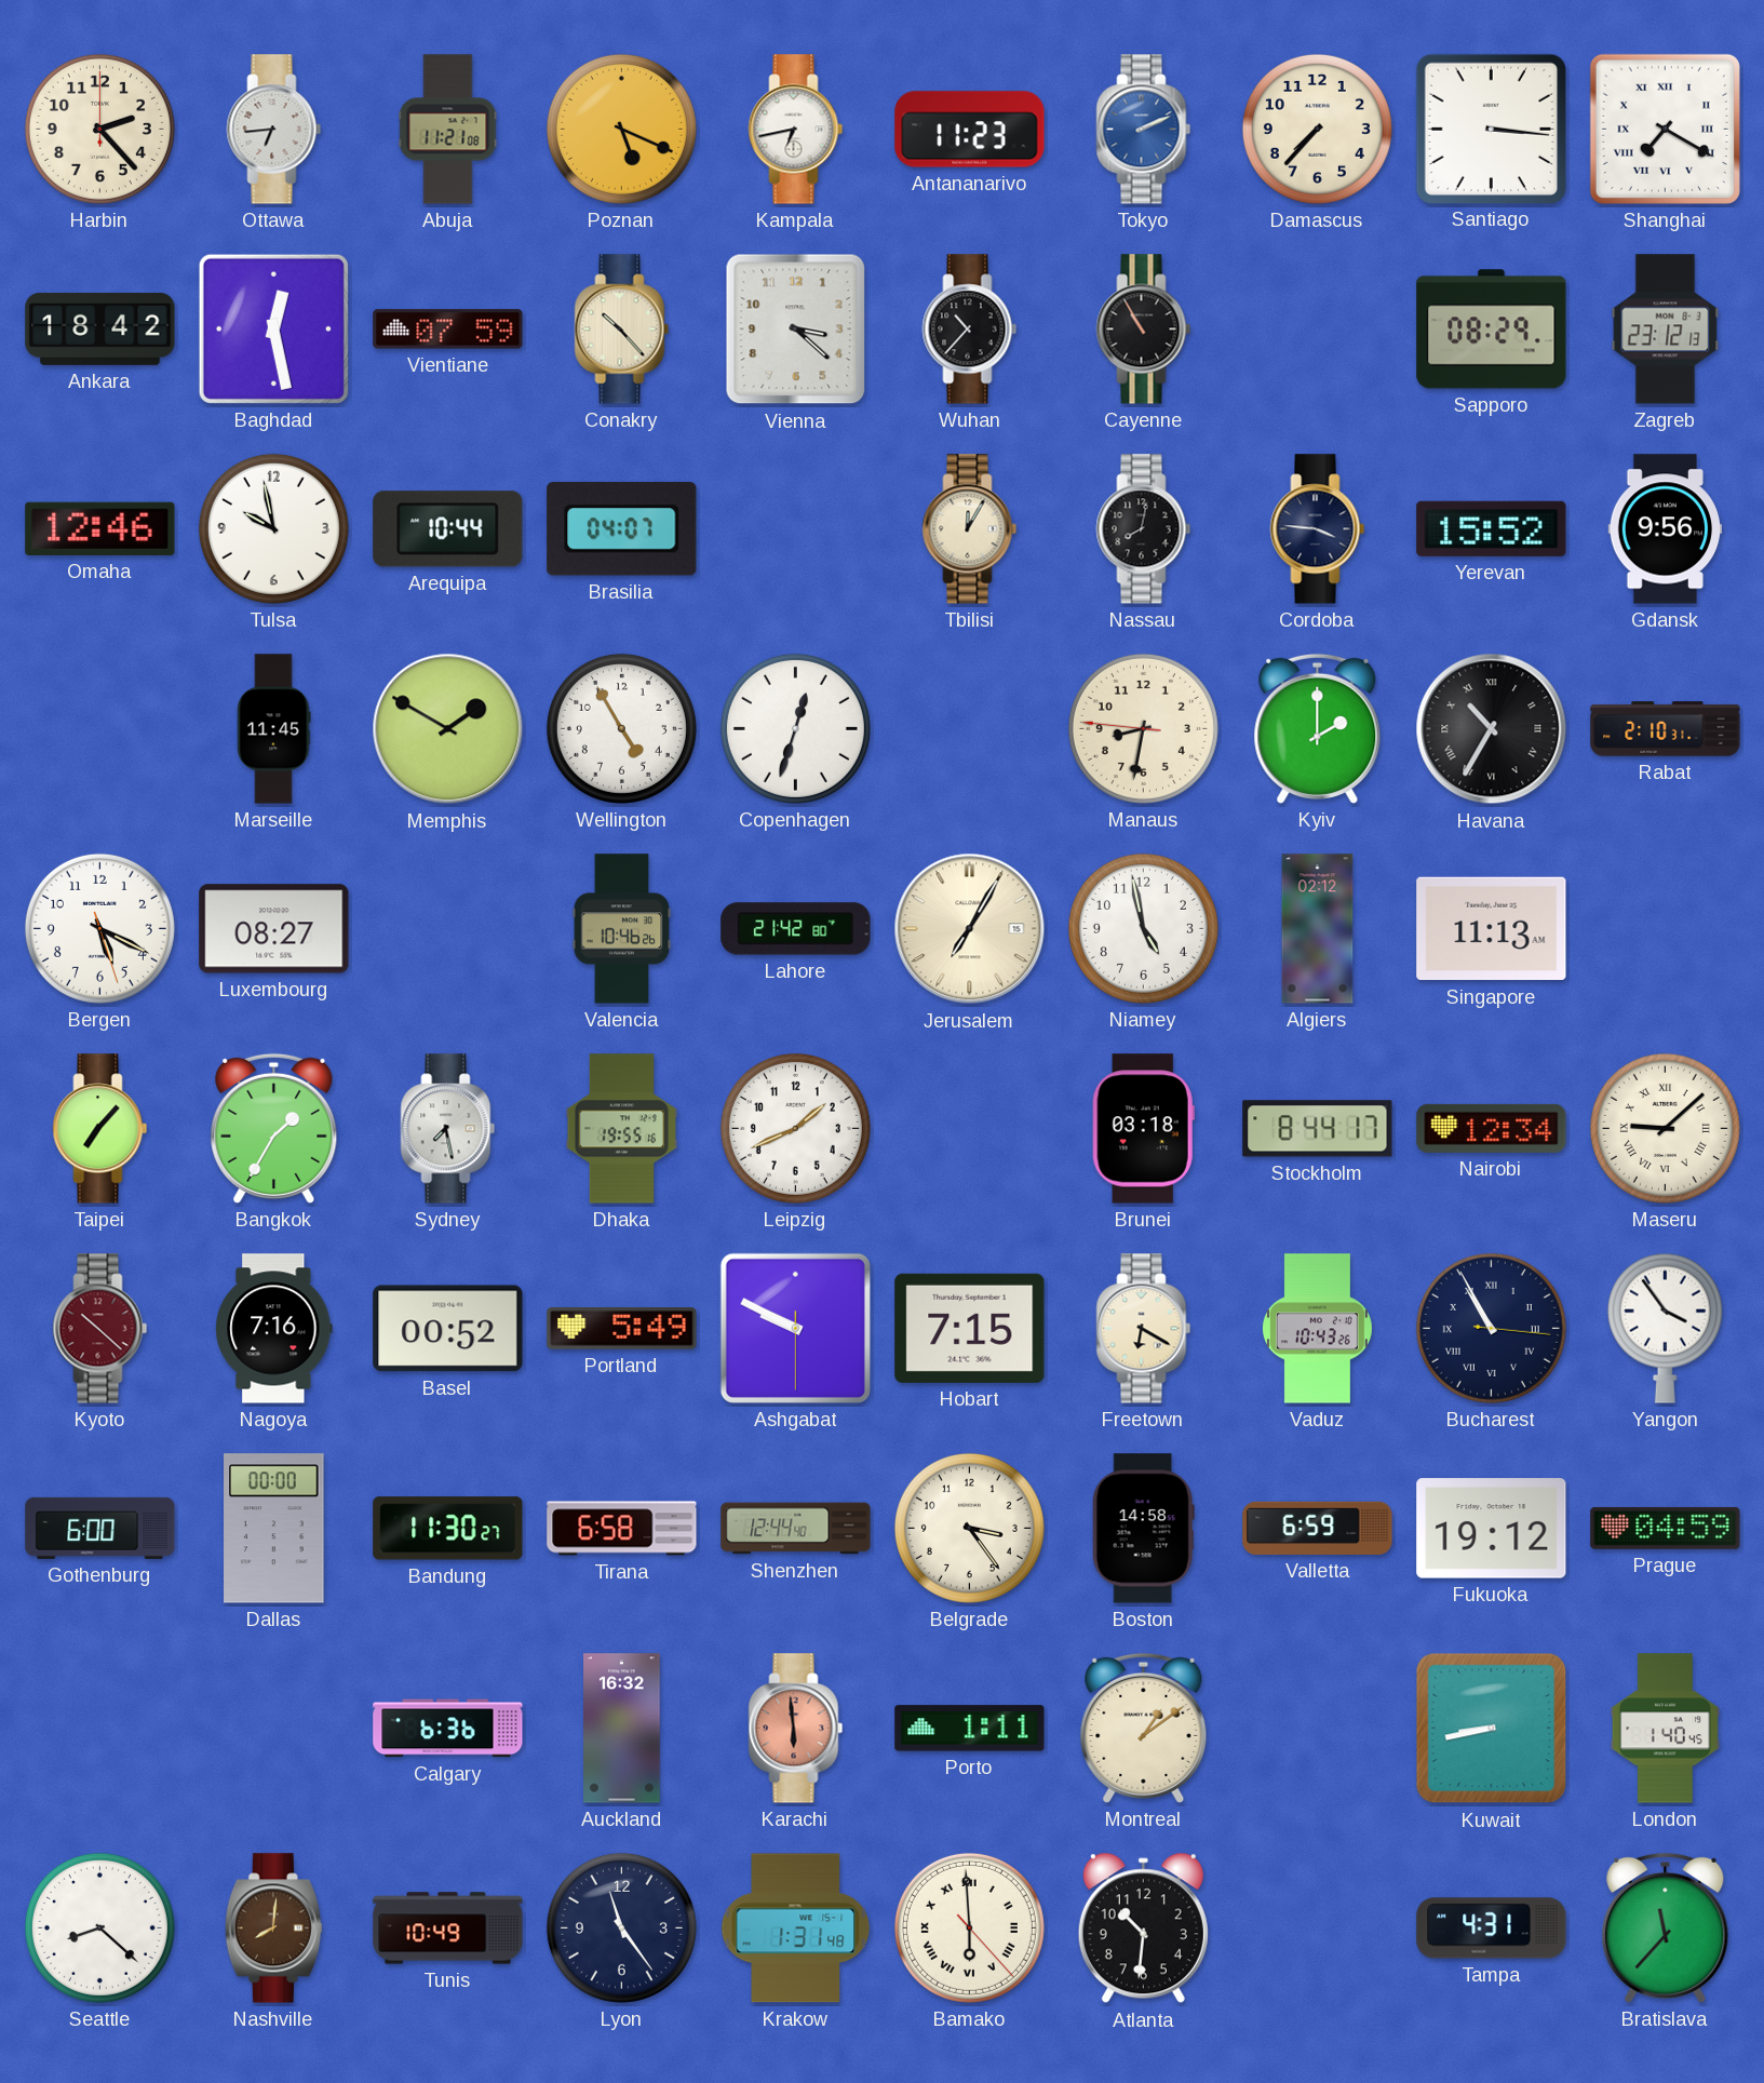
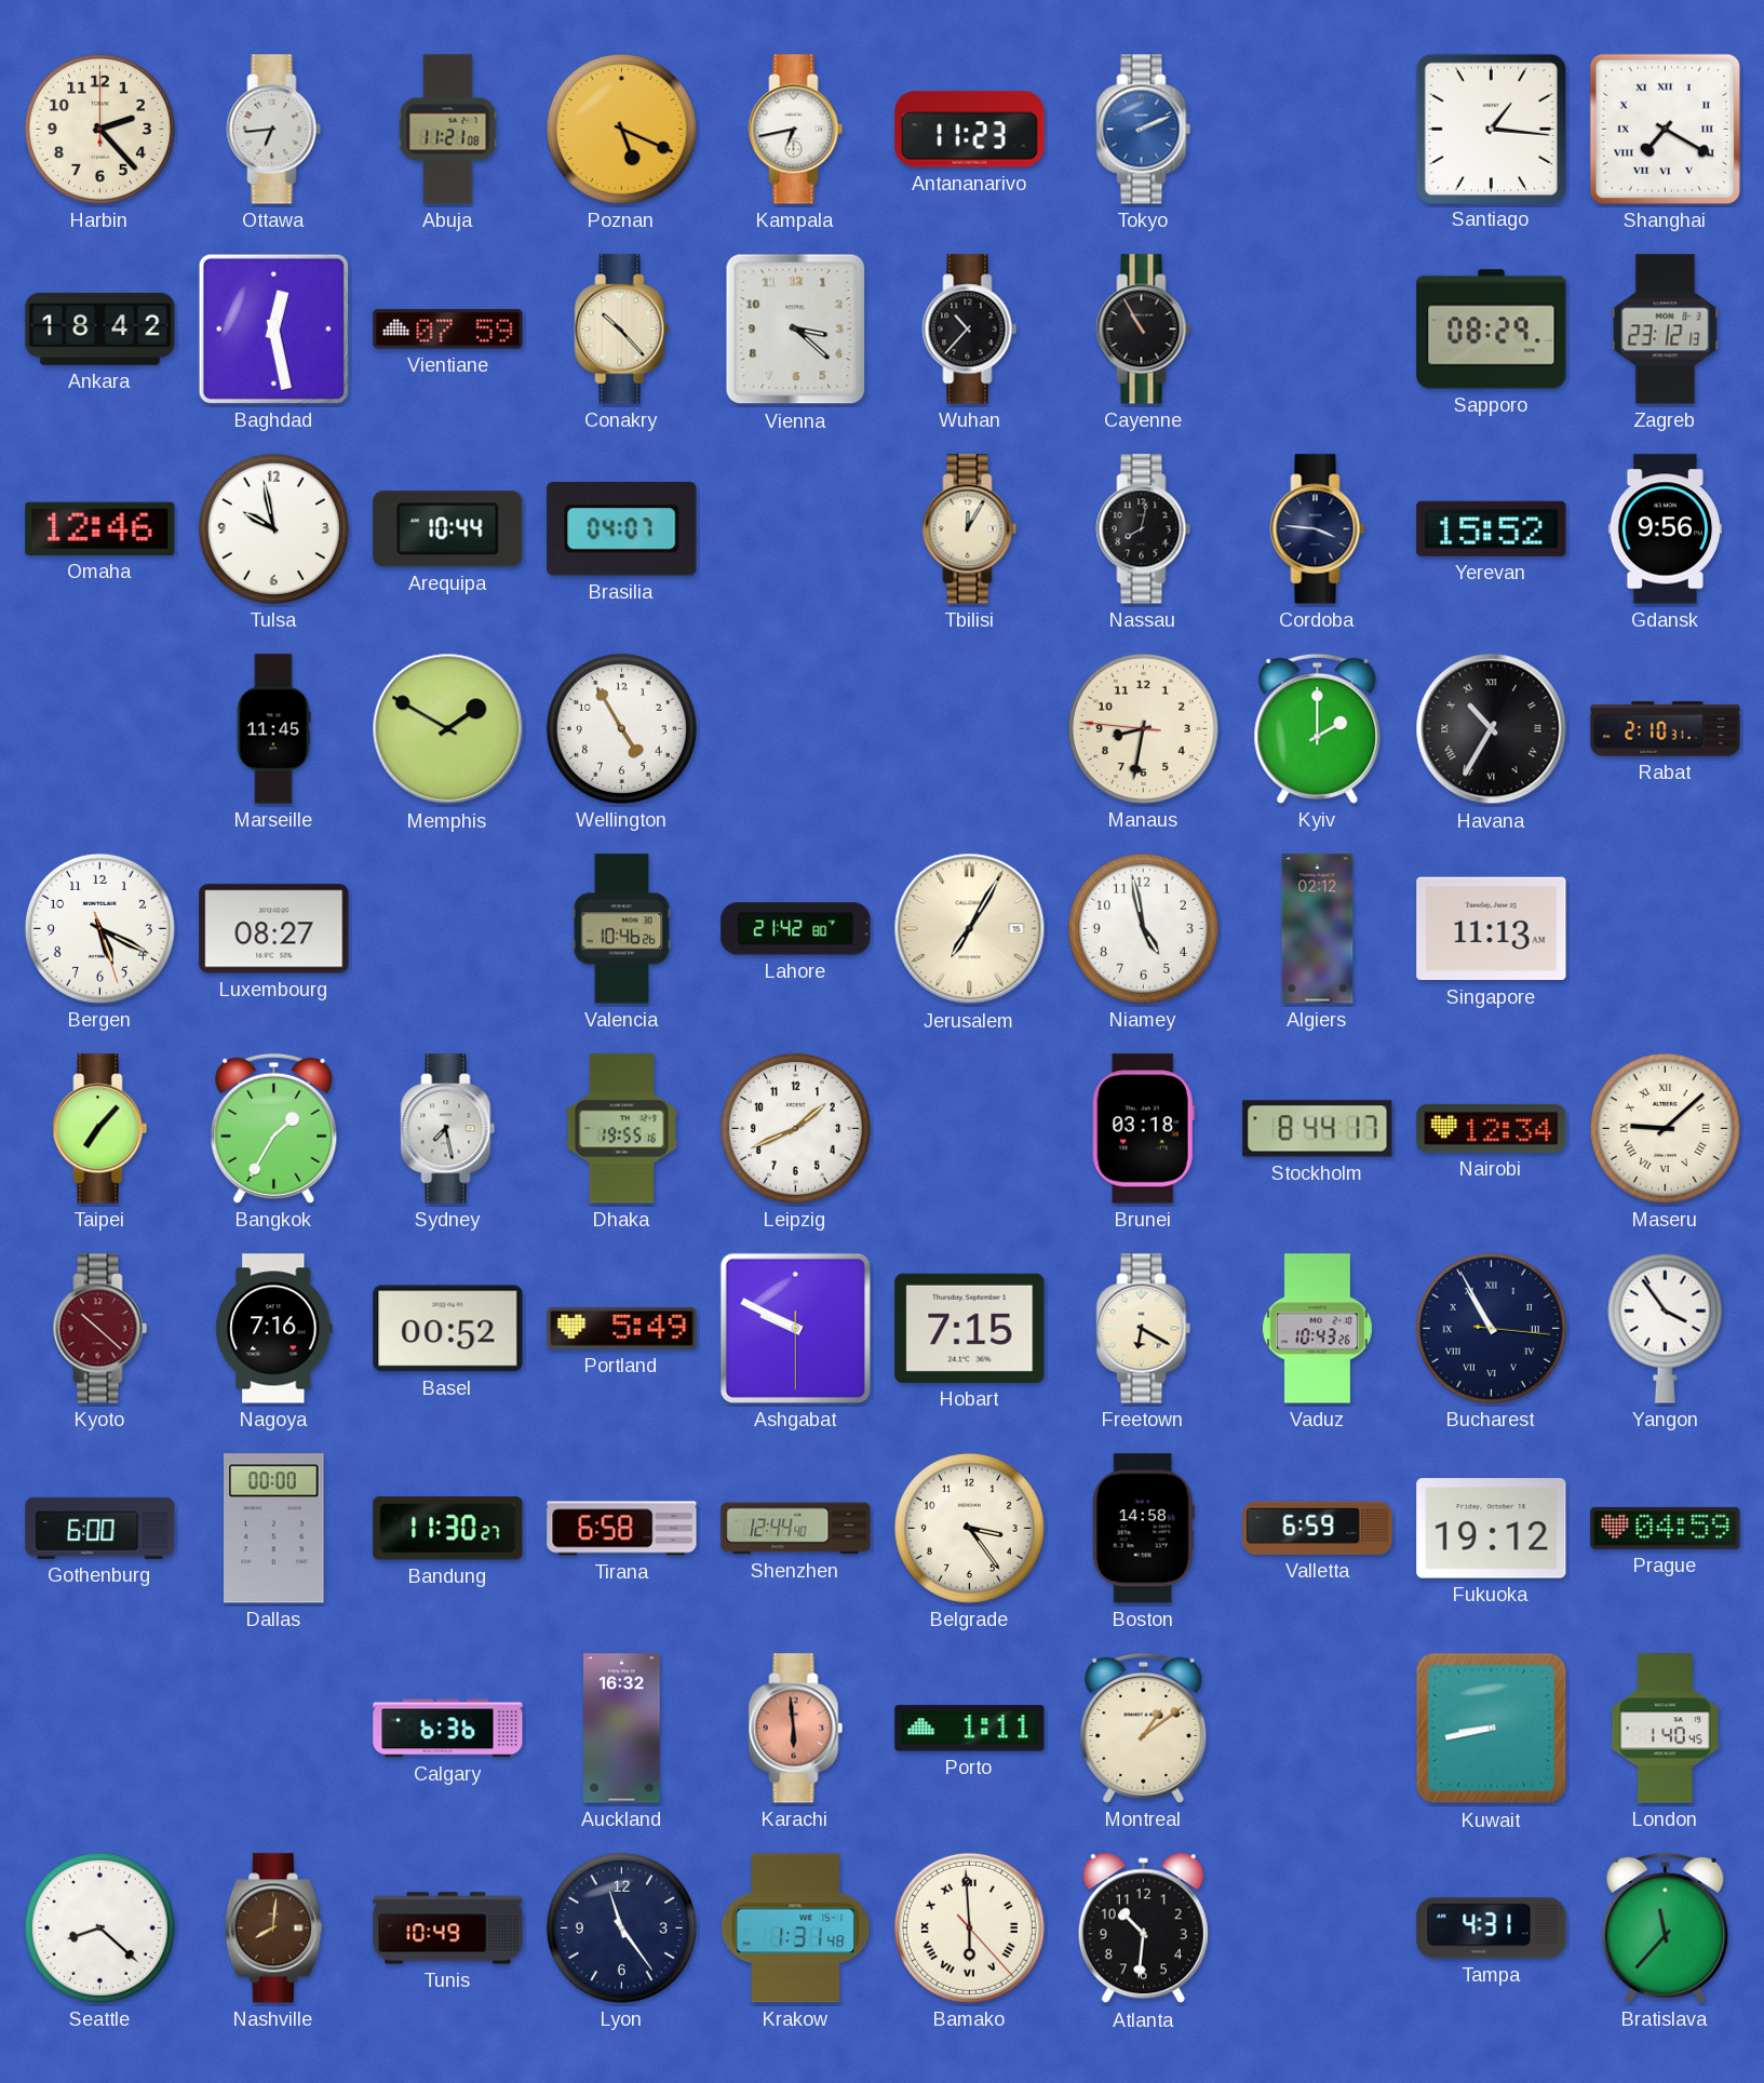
Damascus: 7:37 -> none (1317, 129)
Santiago: 3:16 -> 1:16 (1491, 129)
Copenhagen: 12:33 -> none (795, 728)
